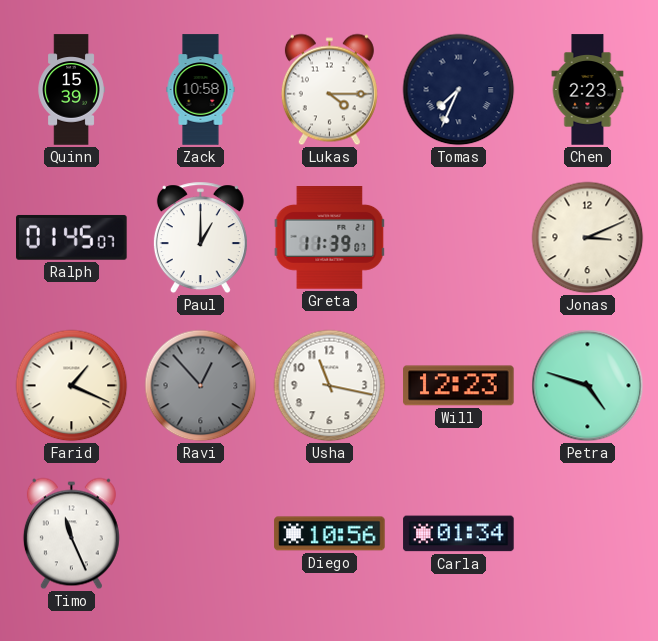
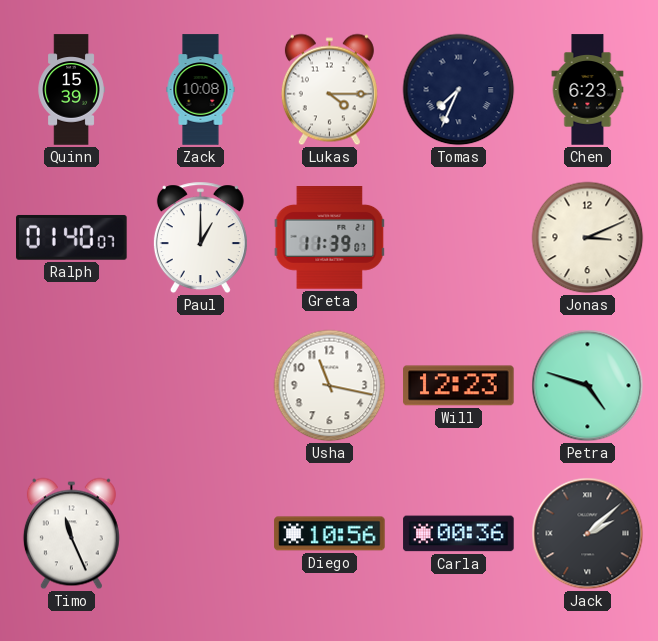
Zack: 10:58 -> 10:08 (201, 90)
Chen: 2:23 -> 6:23 (588, 90)
Ralph: 01:45 -> 01:40 (72, 237)
Farid: 1:19 -> none (72, 386)
Ravi: 12:53 -> none (201, 386)
Carla: 01:34 -> 00:36 (459, 534)
Jack: none -> 2:08 (588, 534)
